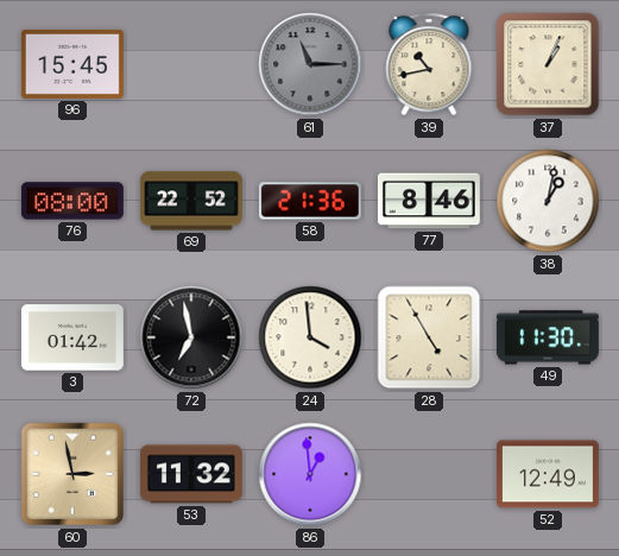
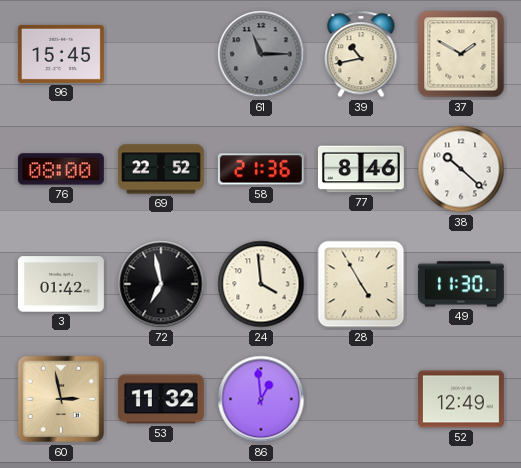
37: 1:04 -> 1:50 (461, 54)
38: 1:02 -> 10:22 (461, 169)
